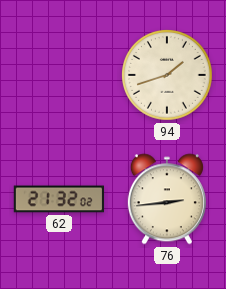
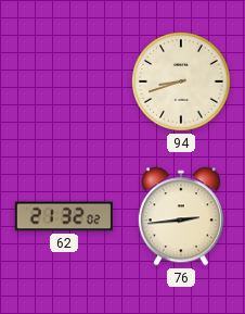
94: 1:42 -> 8:42 (182, 83)
